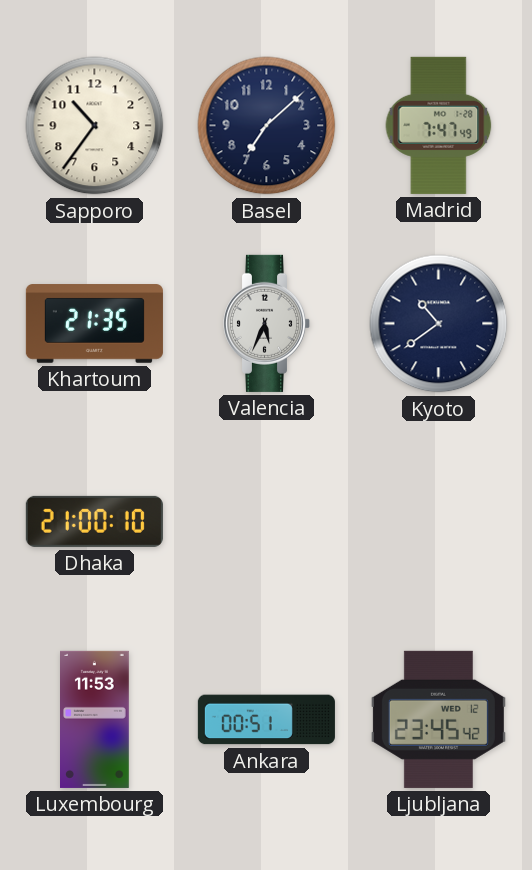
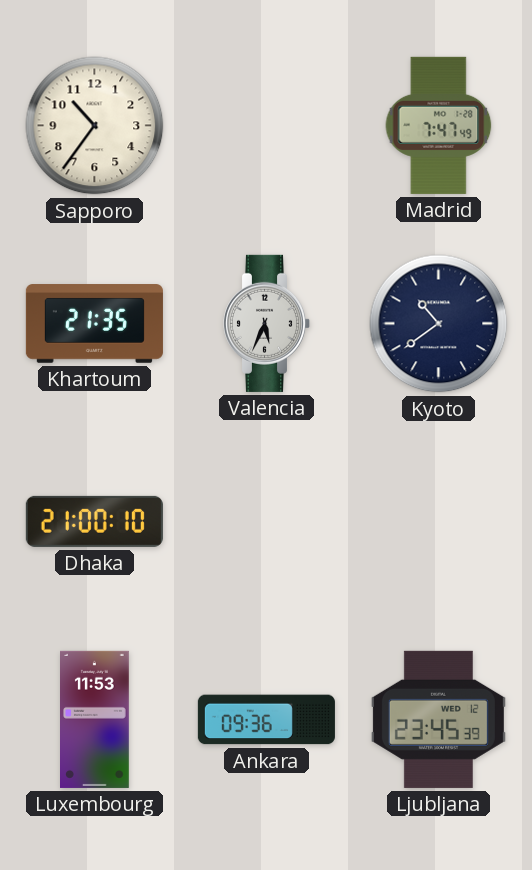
Basel: 7:08 -> none (267, 126)
Ankara: 00:51 -> 09:36 (266, 720)
Ljubljana: 23:45:42 -> 23:45:39 (438, 719)
